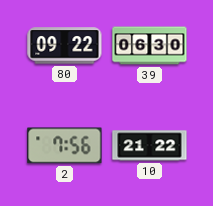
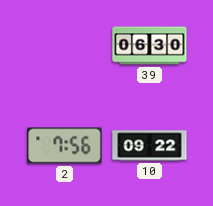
80: 09:22 -> none (65, 46)
10: 21:22 -> 09:22 (150, 146)
